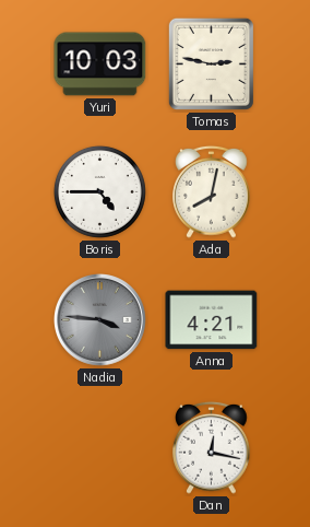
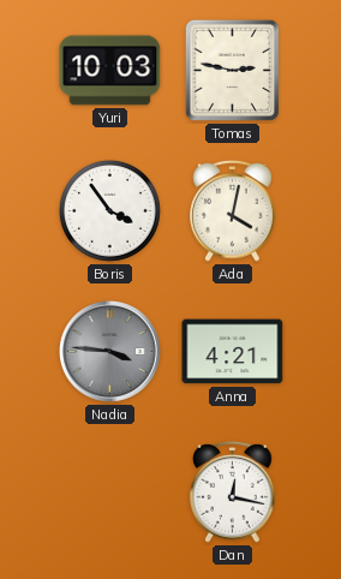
Boris: 4:45 -> 3:54 (109, 210)
Ada: 8:02 -> 4:02 (233, 210)
